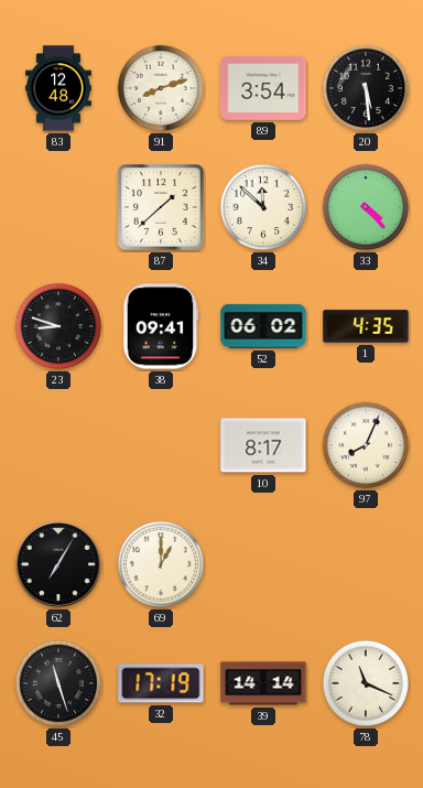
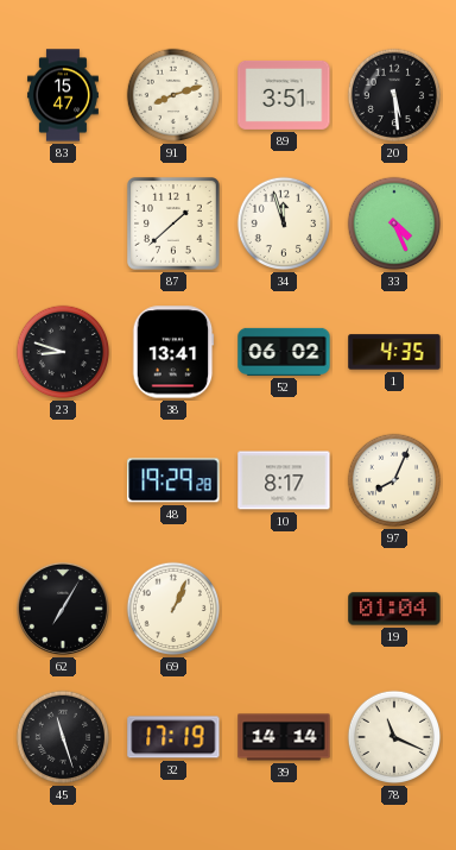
83: 12:48 -> 15:47 (63, 95)
89: 3:54 -> 3:51 (284, 95)
34: 11:52 -> 11:57 (284, 223)
33: 4:23 -> 4:26 (394, 223)
38: 09:41 -> 13:41 (173, 352)
48: none -> 19:29 (173, 480)
69: 1:00 -> 1:04 (173, 609)
19: none -> 01:04 (394, 609)
